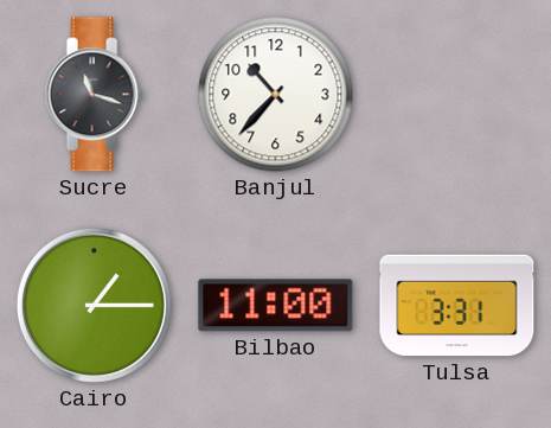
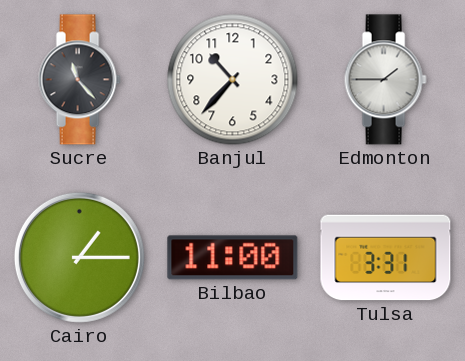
Sucre: 11:18 -> 11:23 (79, 80)
Edmonton: none -> 1:45 (385, 80)
